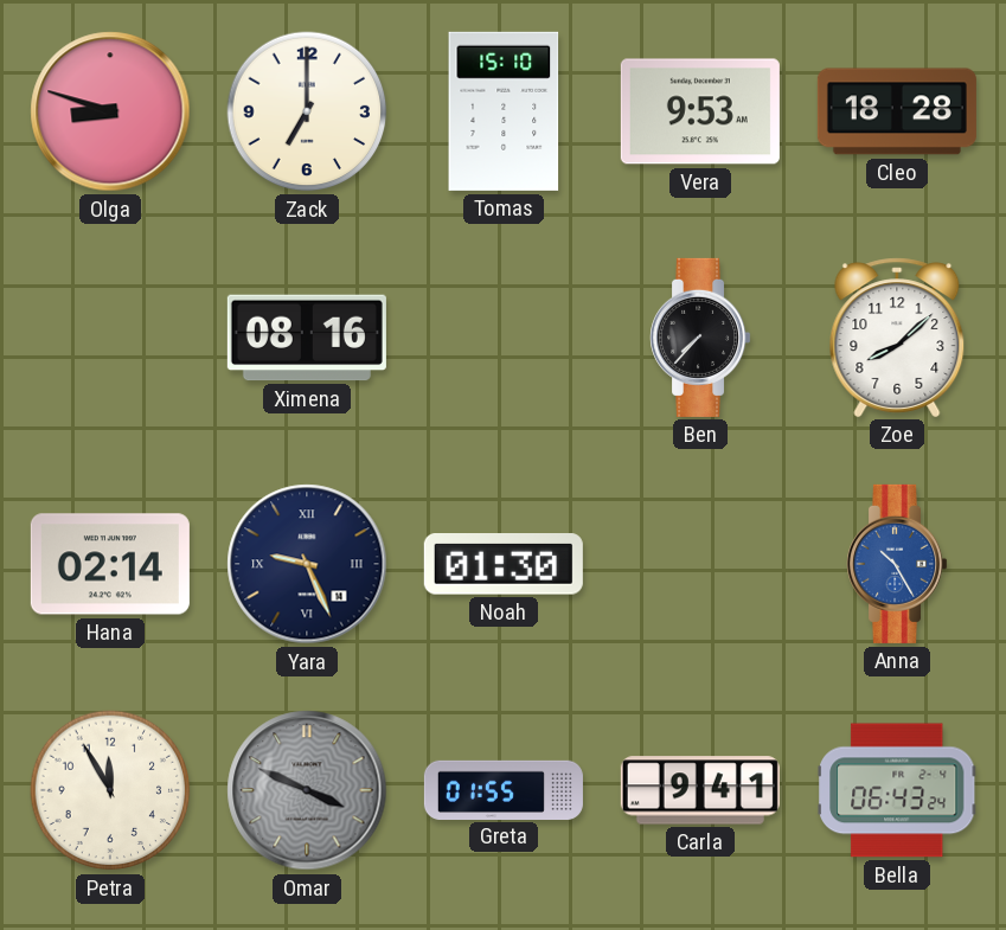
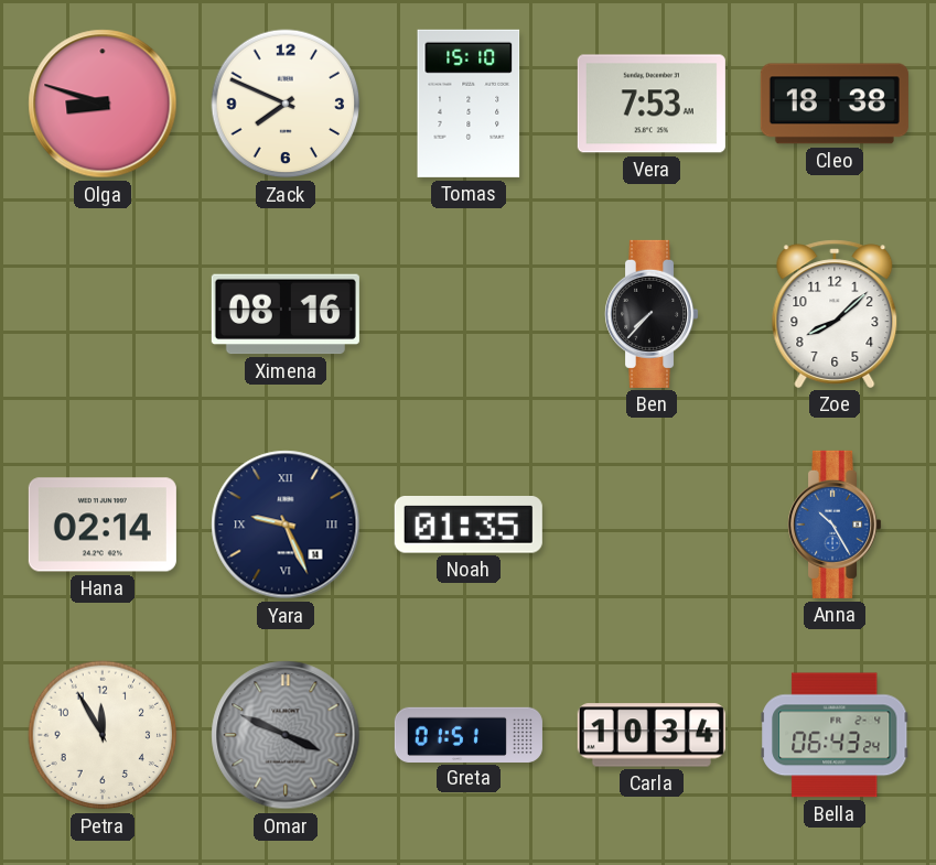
Zack: 7:00 -> 7:49 (286, 104)
Vera: 9:53 -> 7:53 (652, 104)
Cleo: 18:28 -> 18:38 (835, 104)
Noah: 01:30 -> 01:35 (469, 526)
Greta: 01:55 -> 01:51 (469, 734)
Carla: 9:41 -> 10:34 (652, 735)
